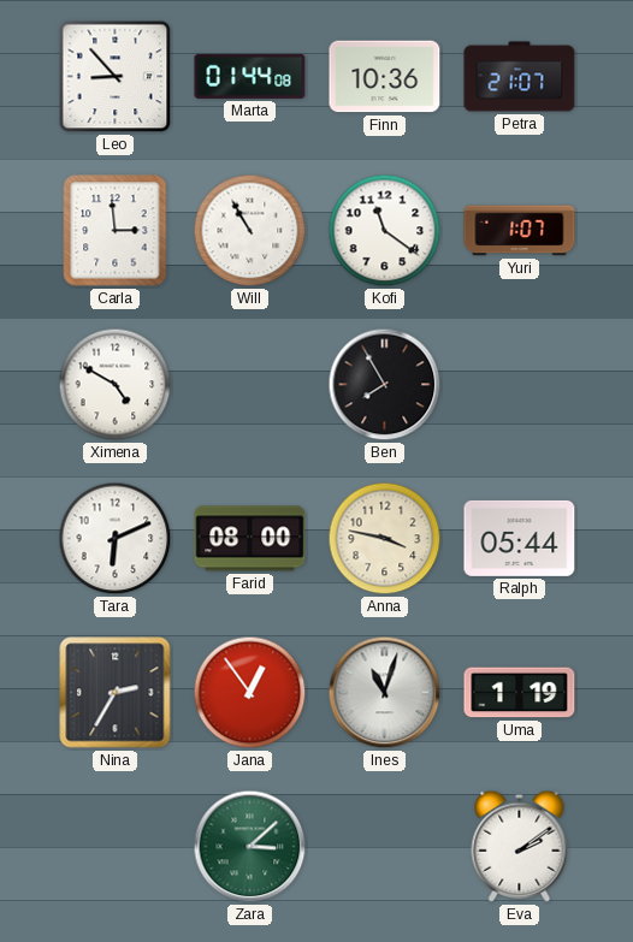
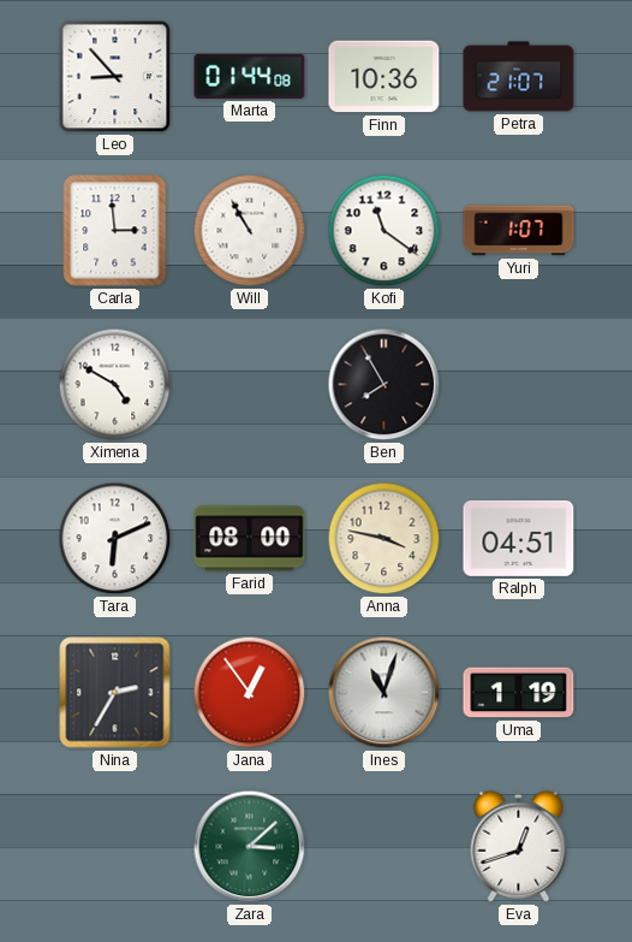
Ralph: 05:44 -> 04:51 (519, 538)
Eva: 2:09 -> 12:42 (519, 846)
